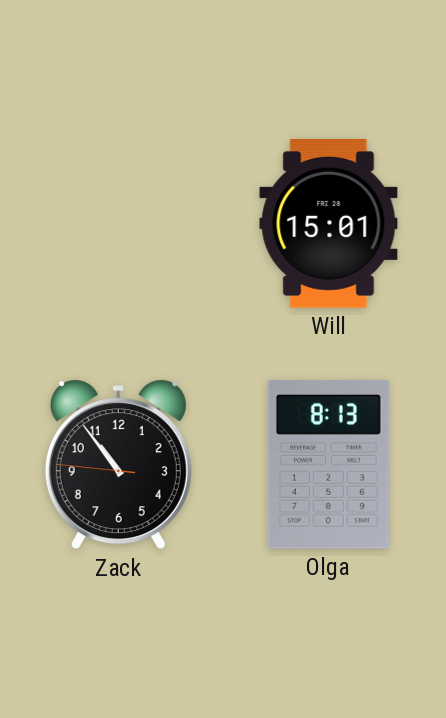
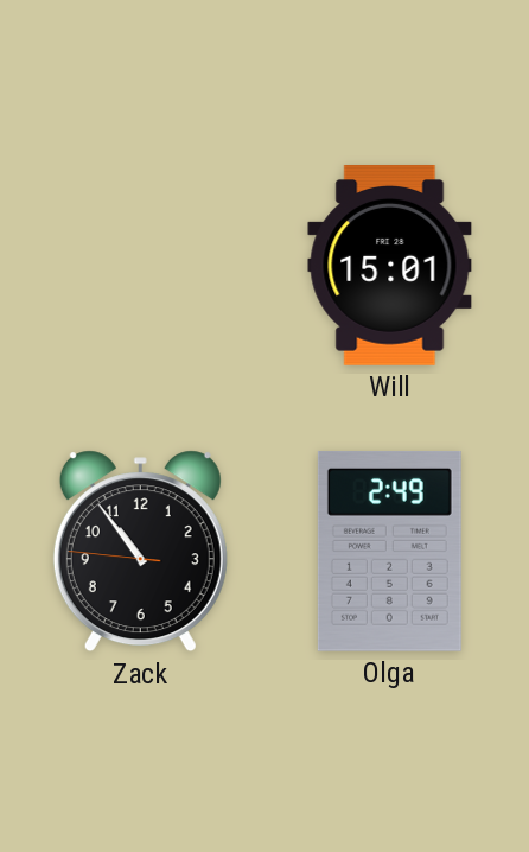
Olga: 8:13 -> 2:49 (389, 551)
